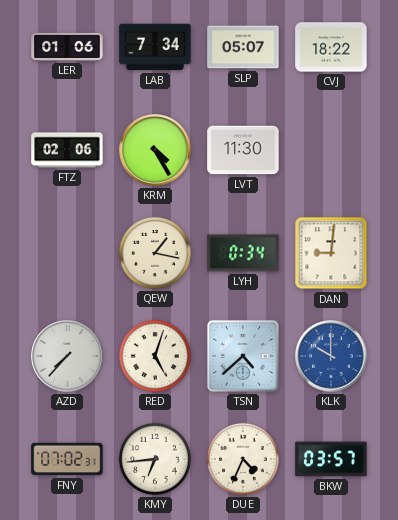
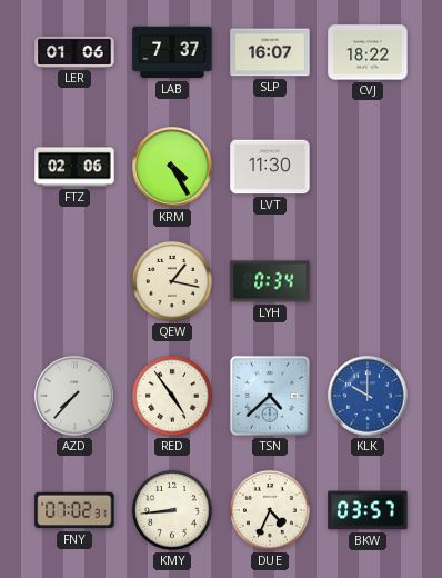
LAB: 7:34 -> 7:37 (172, 52)
SLP: 05:07 -> 16:07 (270, 52)
DAN: 9:01 -> none (331, 253)
RED: 5:03 -> 4:54 (172, 396)
KMY: 6:44 -> 8:44 (172, 510)
